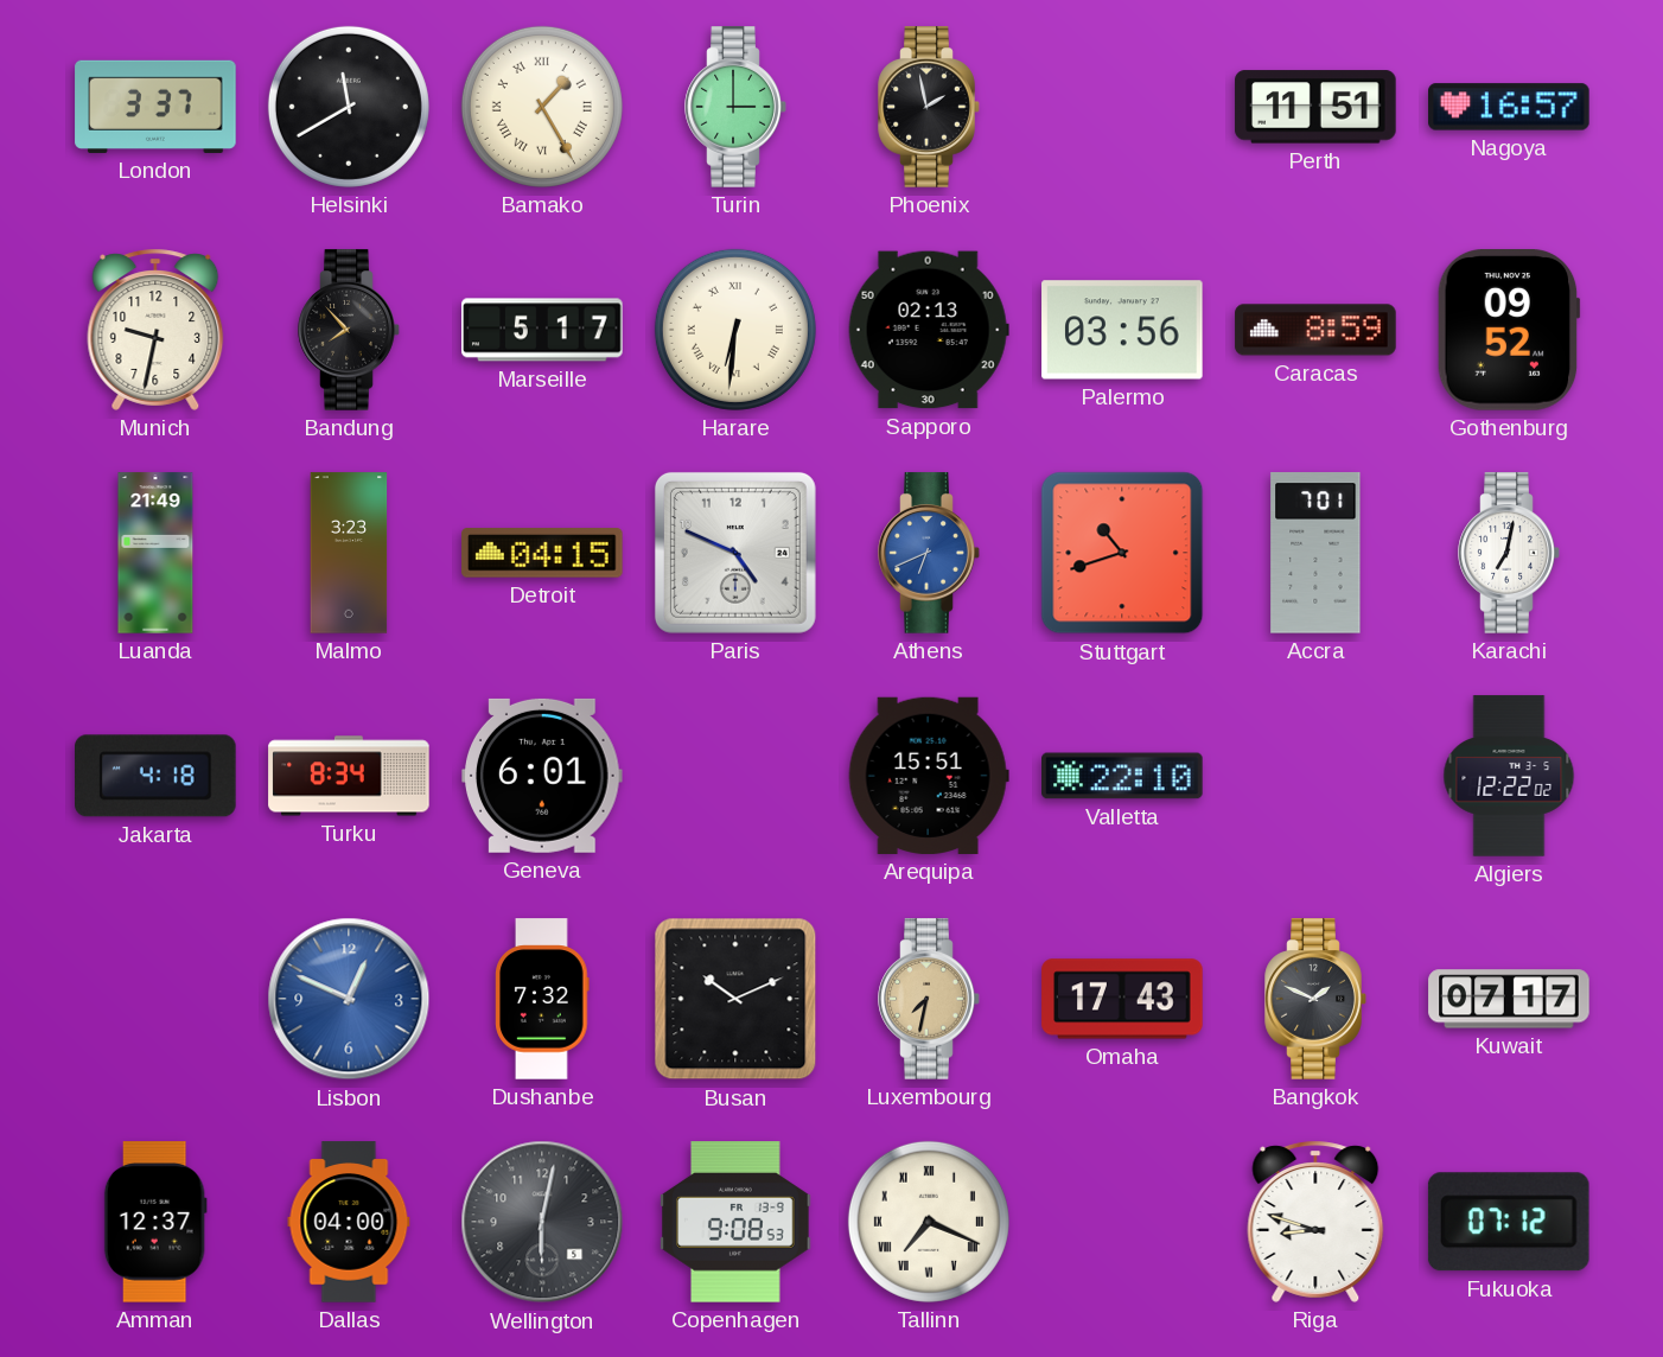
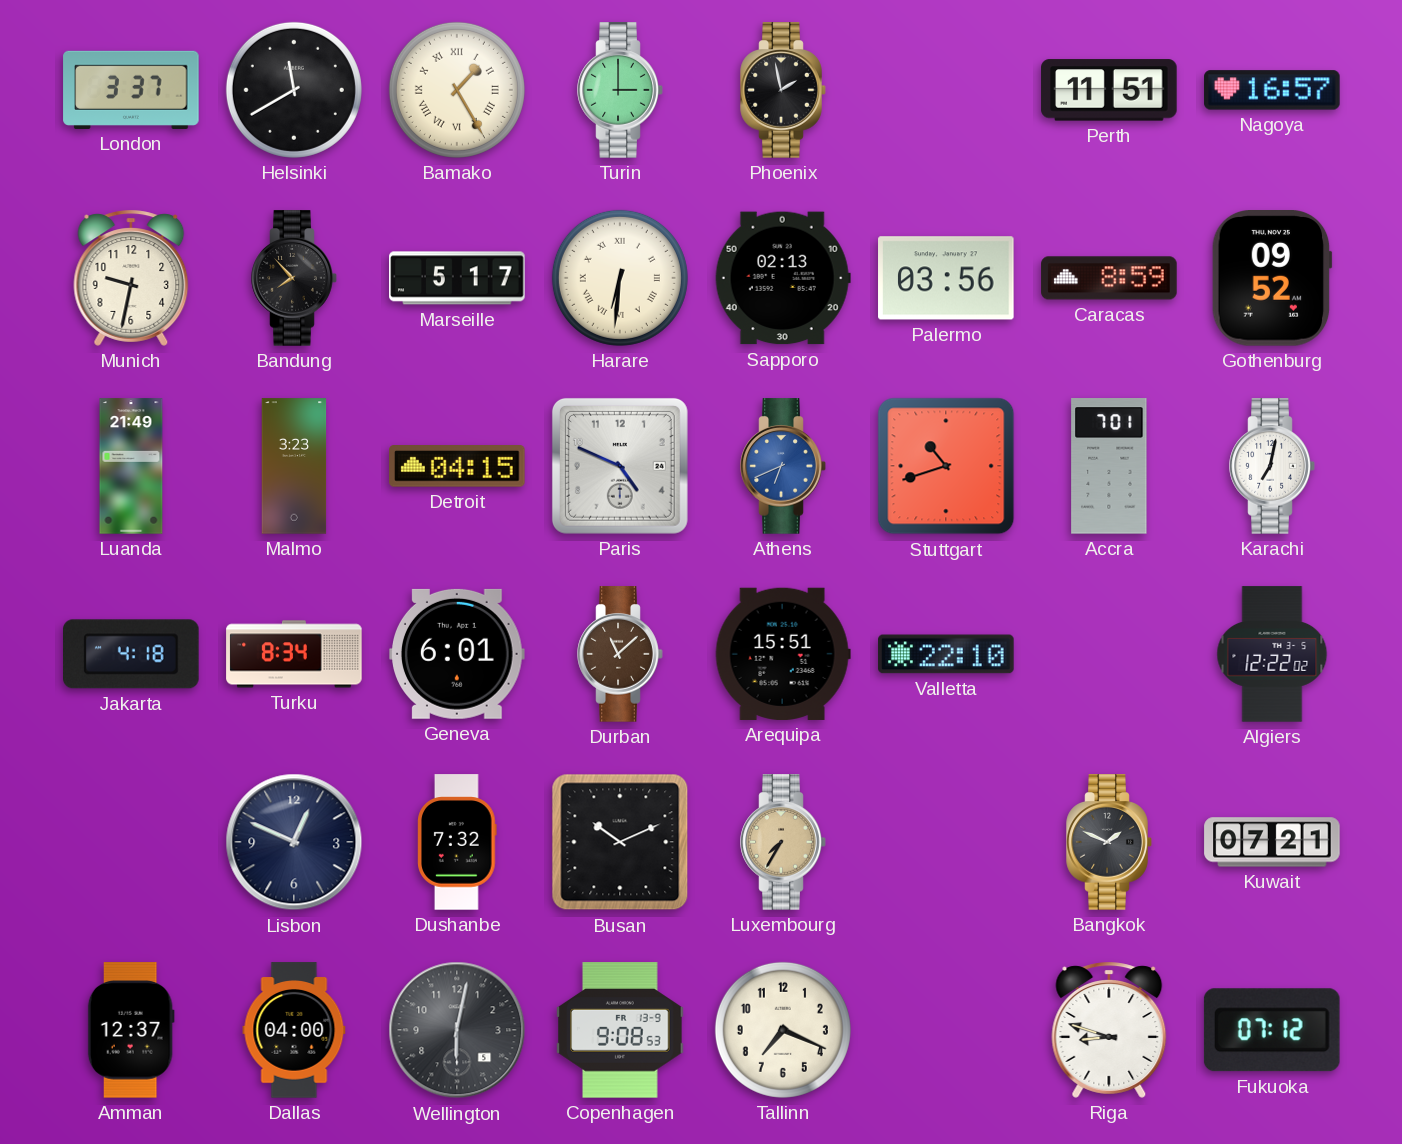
Durban: none -> 11:08 (620, 654)
Lisbon dial: blue -> navy (294, 842)
Luxembourg: 7:32 -> 7:35 (783, 842)
Omaha: 17:43 -> none (1122, 999)
Kuwait: 07:17 -> 07:21 (1272, 842)
Tallinn numerals: Roman -> Arabic (783, 1030)
